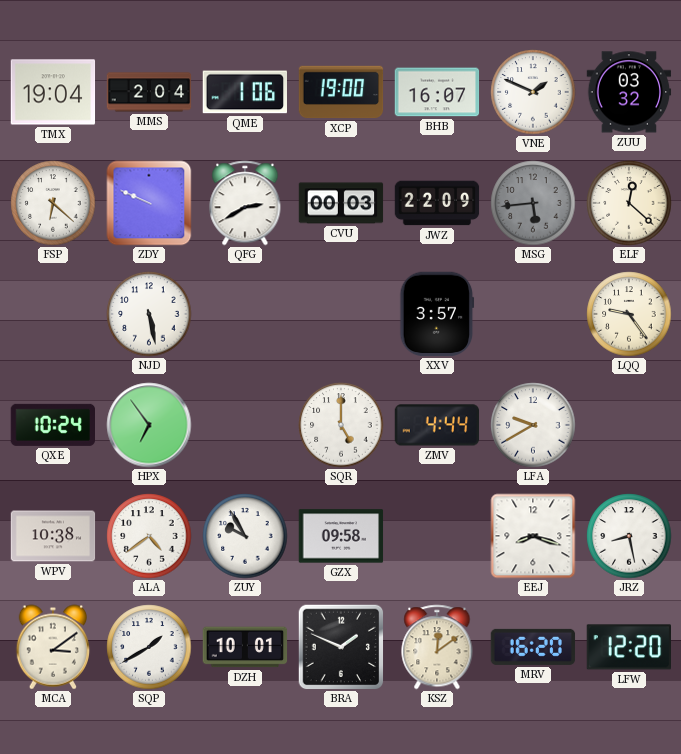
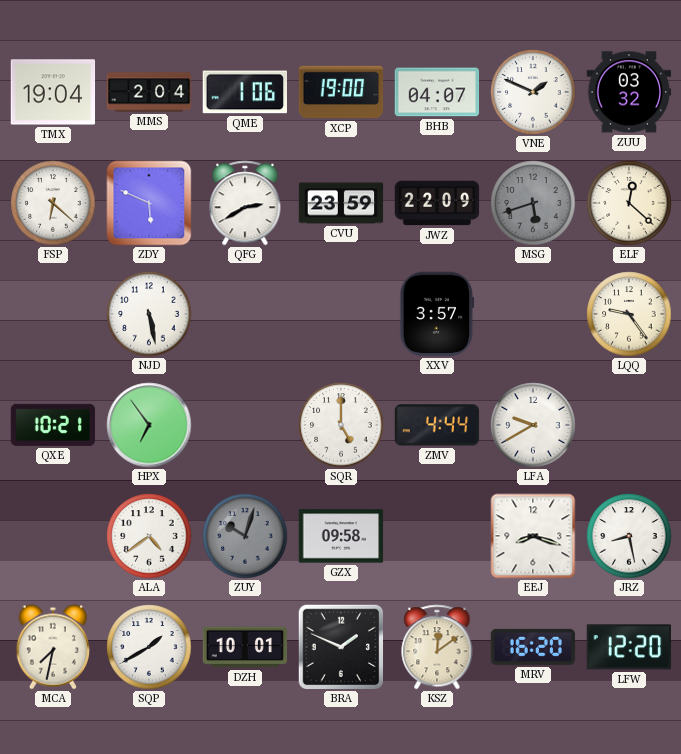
BHB: 16:07 -> 04:07 (437, 92)
ZDY: 9:49 -> 5:49 (149, 203)
CVU: 00:03 -> 23:59 (341, 203)
MSG: 5:44 -> 5:42 (533, 203)
QXE: 10:24 -> 10:21 (52, 425)
WPV: 10:38 -> none (53, 536)
ZUY: 9:55 -> 10:03 (245, 536)
ZUY dial: white -> grey (245, 536)
MCA: 3:09 -> 7:32 (53, 647)
